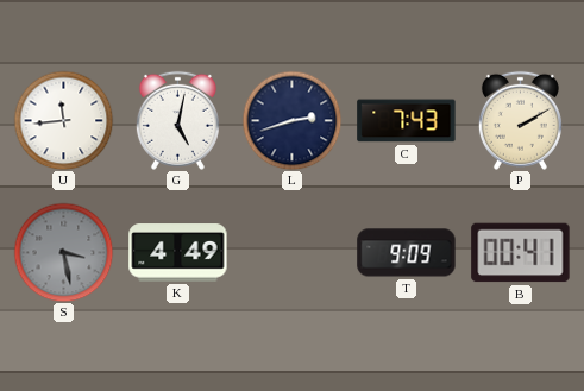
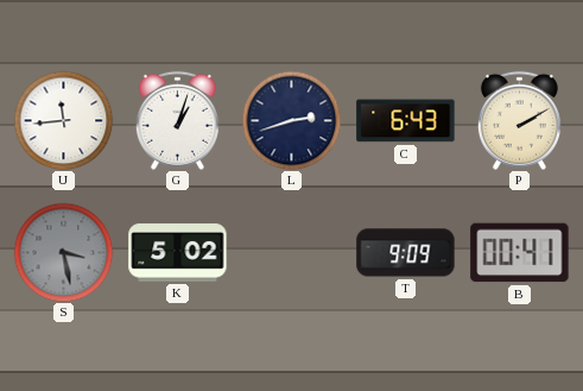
G: 5:02 -> 1:03 (177, 120)
C: 7:43 -> 6:43 (406, 121)
K: 4:49 -> 5:02 (178, 253)
